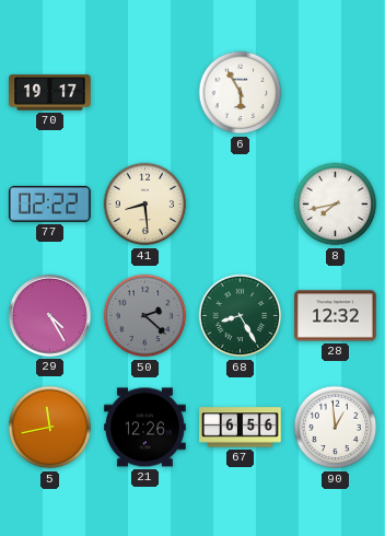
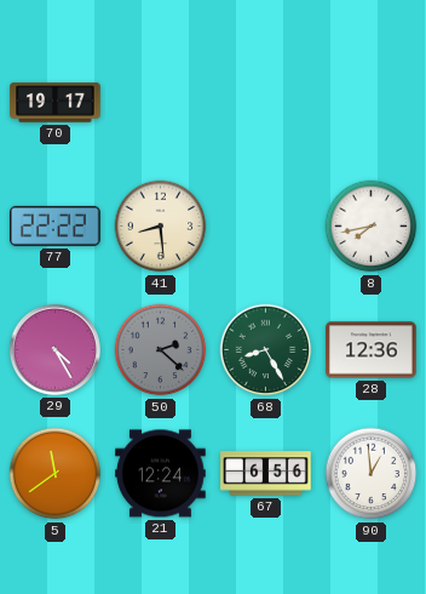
6: 5:55 -> none (241, 93)
77: 02:22 -> 22:22 (54, 225)
28: 12:32 -> 12:36 (372, 350)
5: 11:43 -> 11:39 (56, 474)
21: 12:26 -> 12:24 (161, 474)
